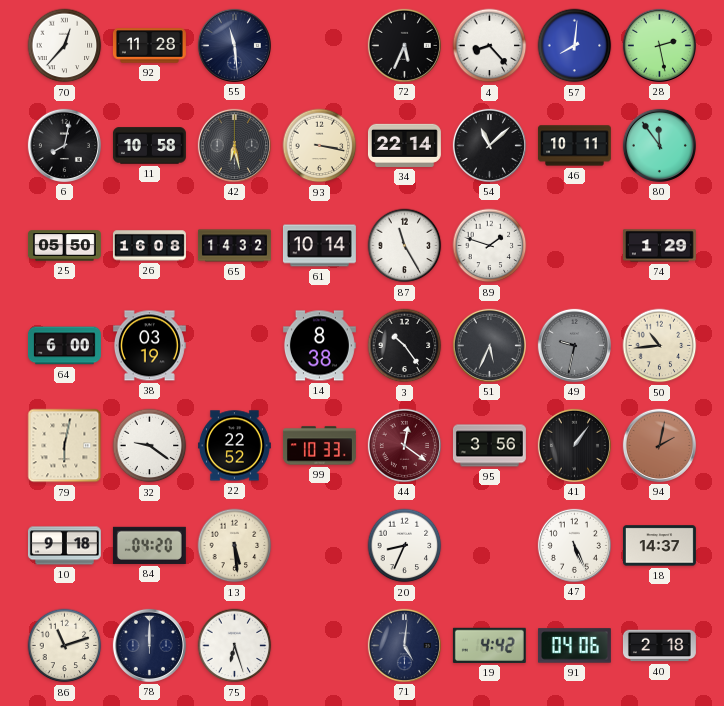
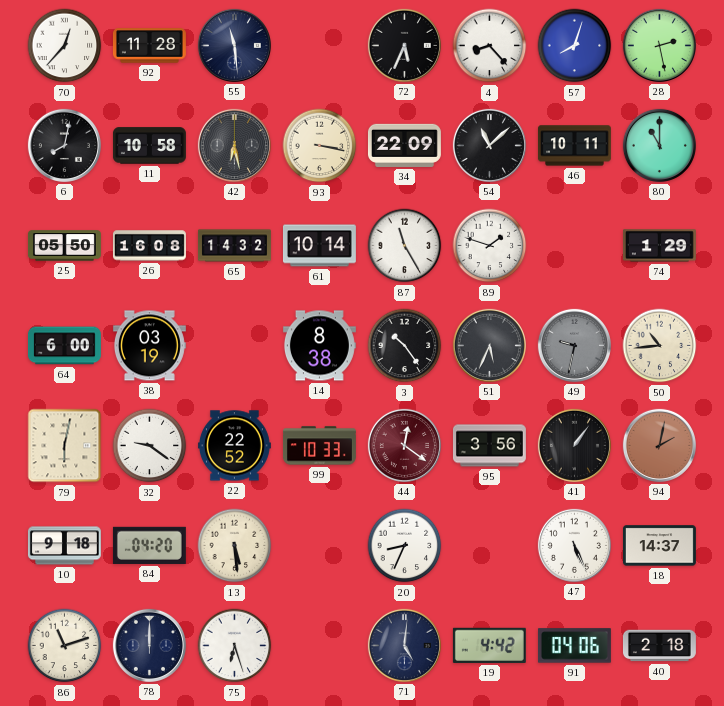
57: 8:01 -> 8:03 (575, 46)
34: 22:14 -> 22:09 (404, 145)
80: 11:54 -> 11:00 (659, 145)
